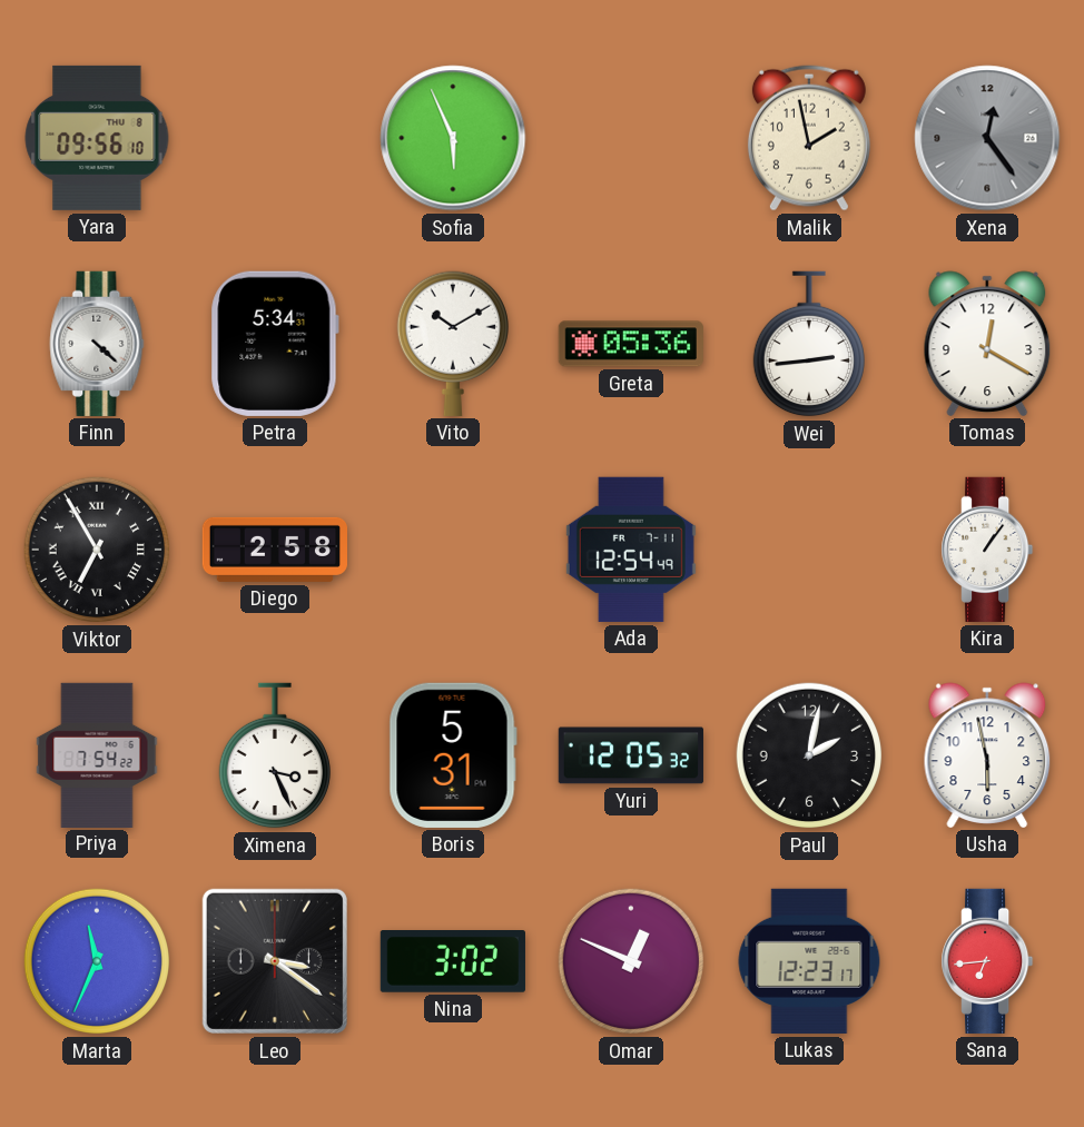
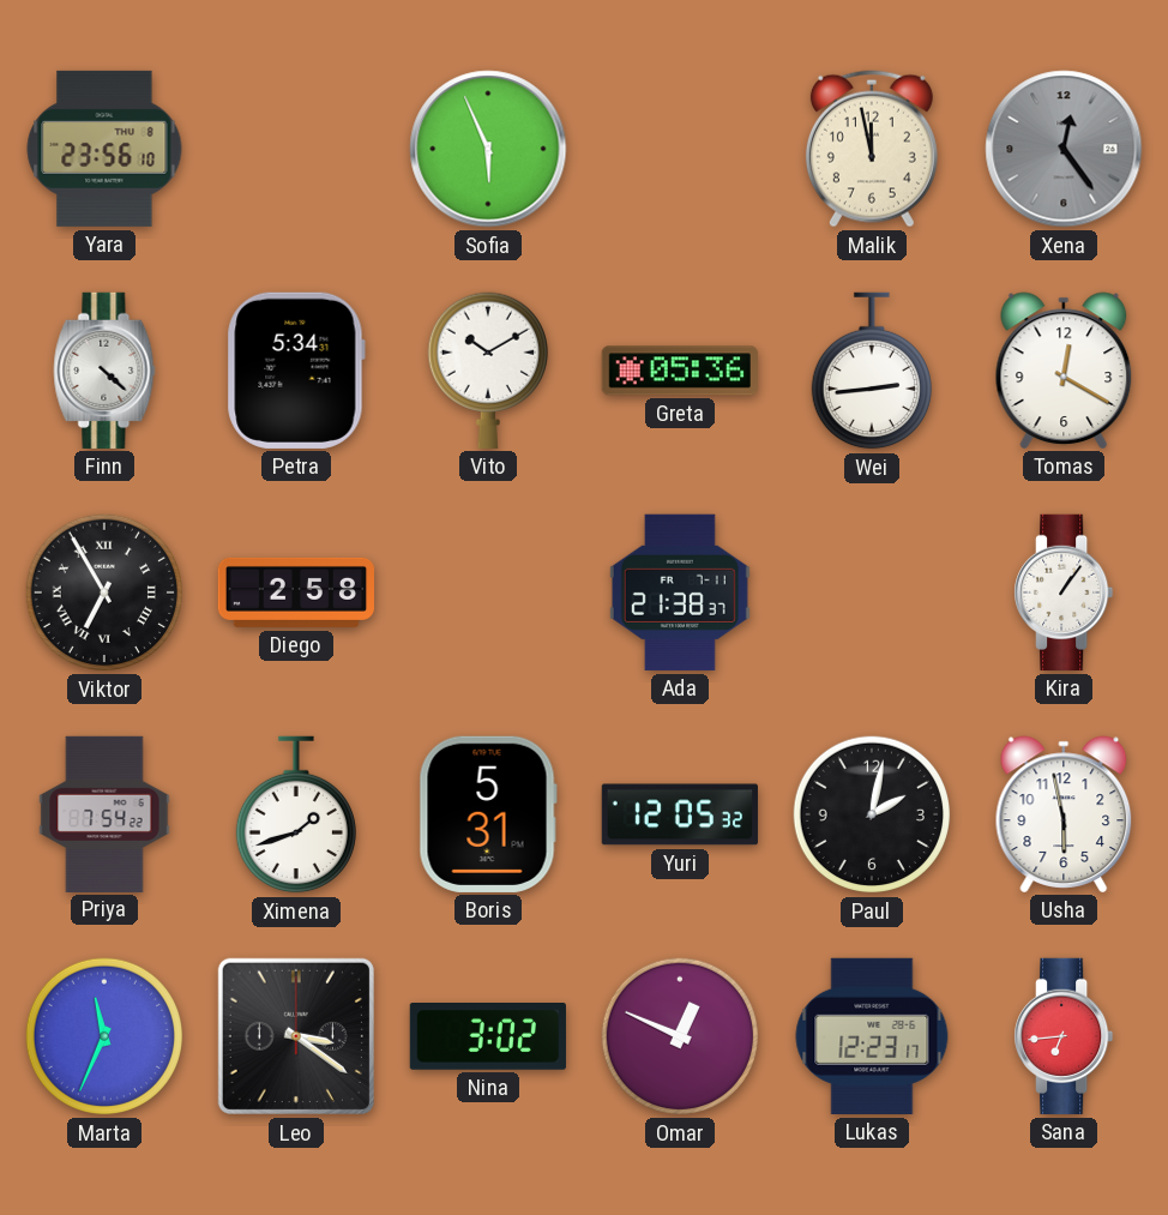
Yara: 09:56 -> 23:56 (104, 149)
Malik: 1:58 -> 11:58 (872, 149)
Ada: 12:54 -> 21:38 (680, 593)
Ximena: 3:26 -> 1:42 (296, 814)
